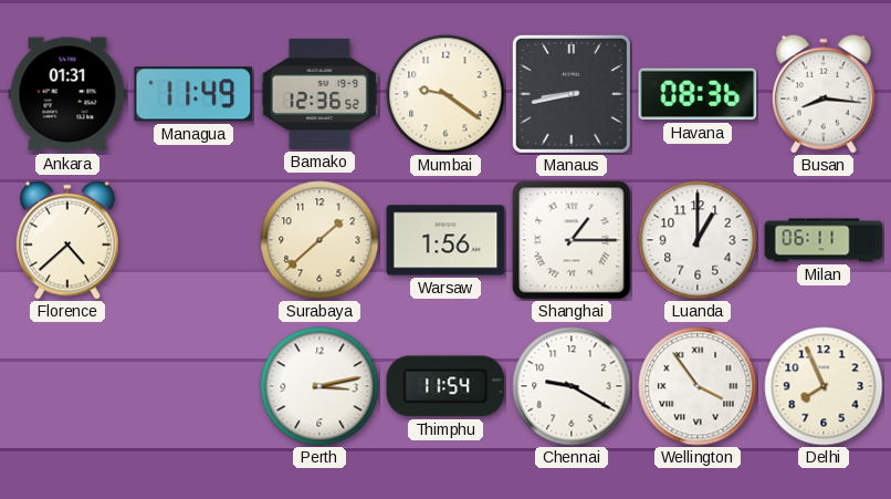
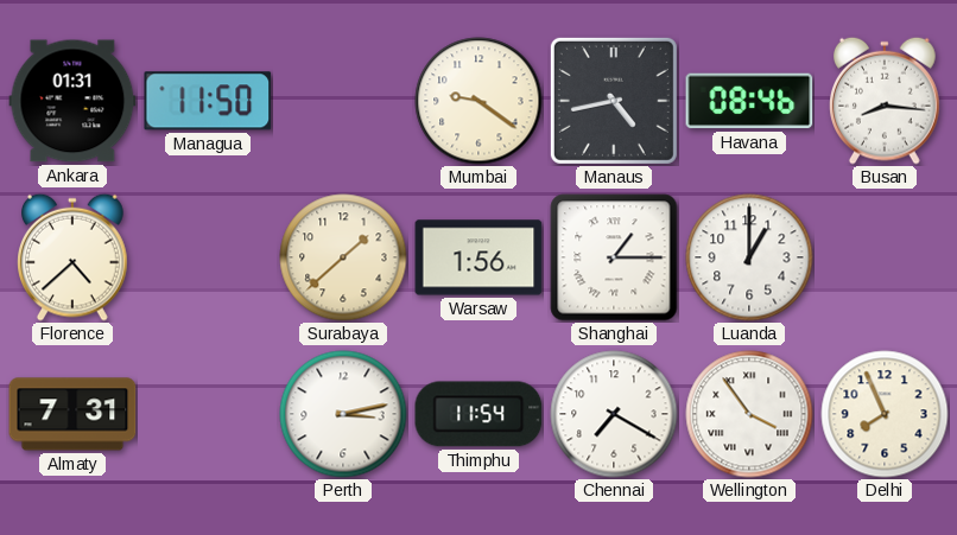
Managua: 11:49 -> 11:50 (208, 101)
Bamako: 12:36 -> none (319, 94)
Manaus: 8:43 -> 4:43 (614, 101)
Havana: 08:36 -> 08:46 (749, 101)
Milan: 06:11 -> none (824, 240)
Almaty: none -> 7:31 (72, 414)
Chennai: 9:20 -> 7:20 (614, 414)
